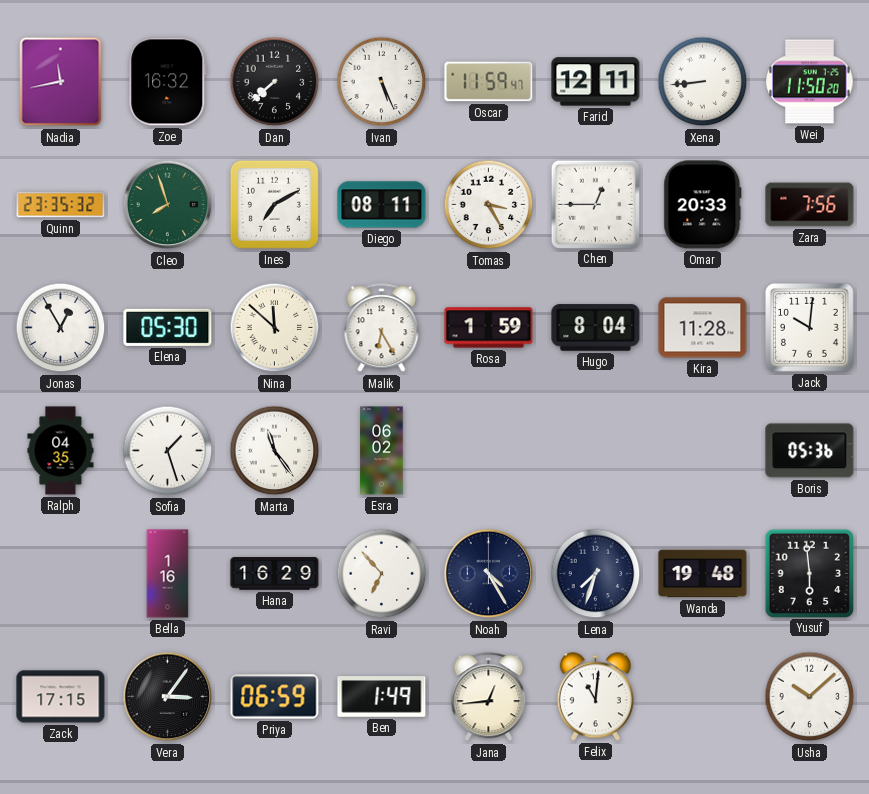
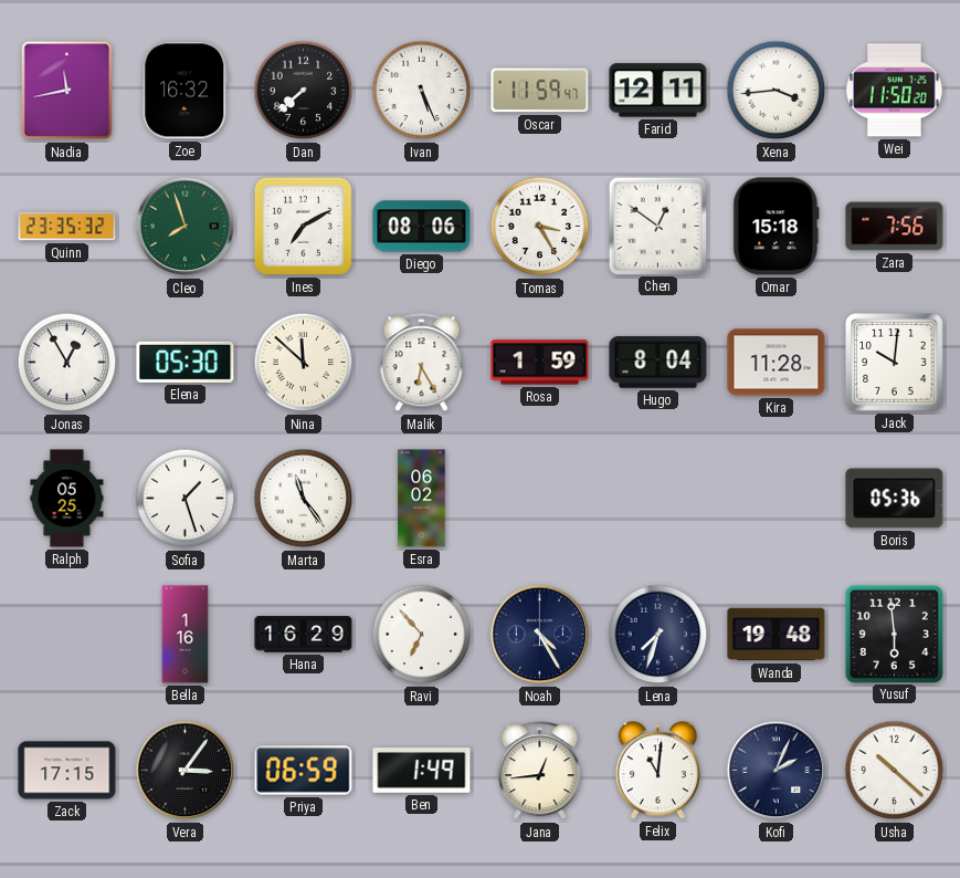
Xena: 8:44 -> 3:44 (777, 91)
Diego: 08:11 -> 08:06 (422, 227)
Chen: 12:45 -> 12:51 (657, 226)
Omar: 20:33 -> 15:18 (777, 227)
Ralph: 04:35 -> 05:25 (67, 499)
Kofi: none -> 2:04 (777, 771)
Usha: 10:08 -> 10:22 (895, 771)
